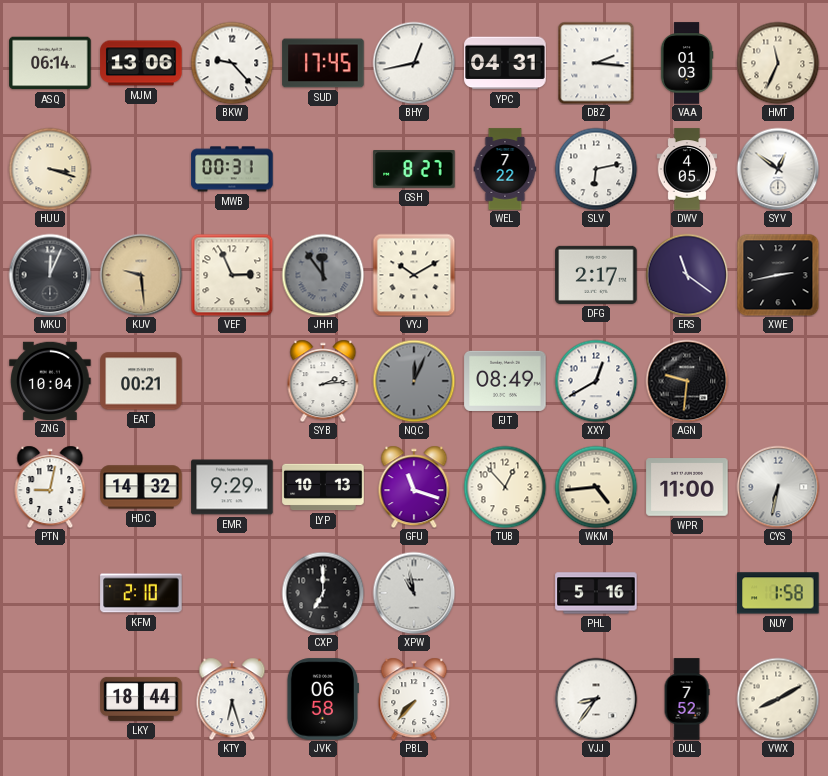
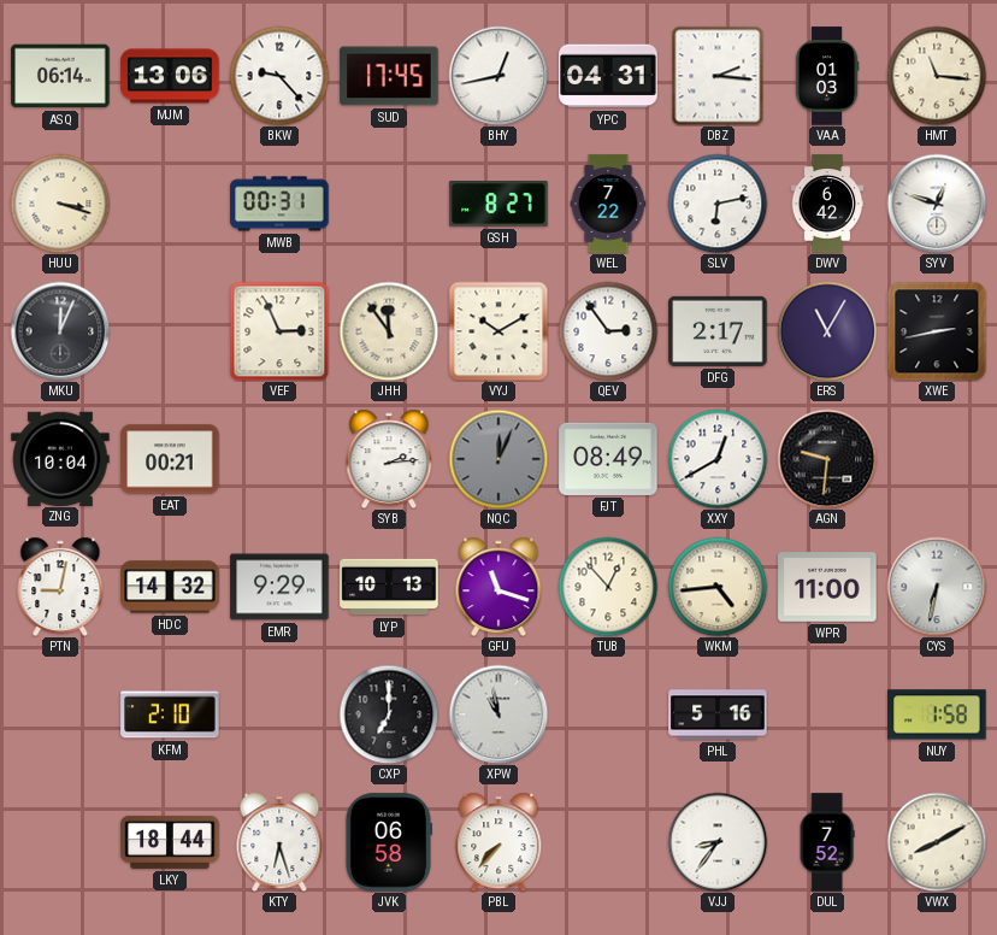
HMT: 11:34 -> 11:16 (937, 76)
DWV: 4:05 -> 6:42 (827, 204)
SYV: 12:51 -> 12:48 (937, 204)
KUV: 9:29 -> none (141, 275)
JHH dial: grey -> cream (389, 331)
QEV: none -> 2:54 (608, 331)
ERS: 11:21 -> 11:05 (827, 331)
